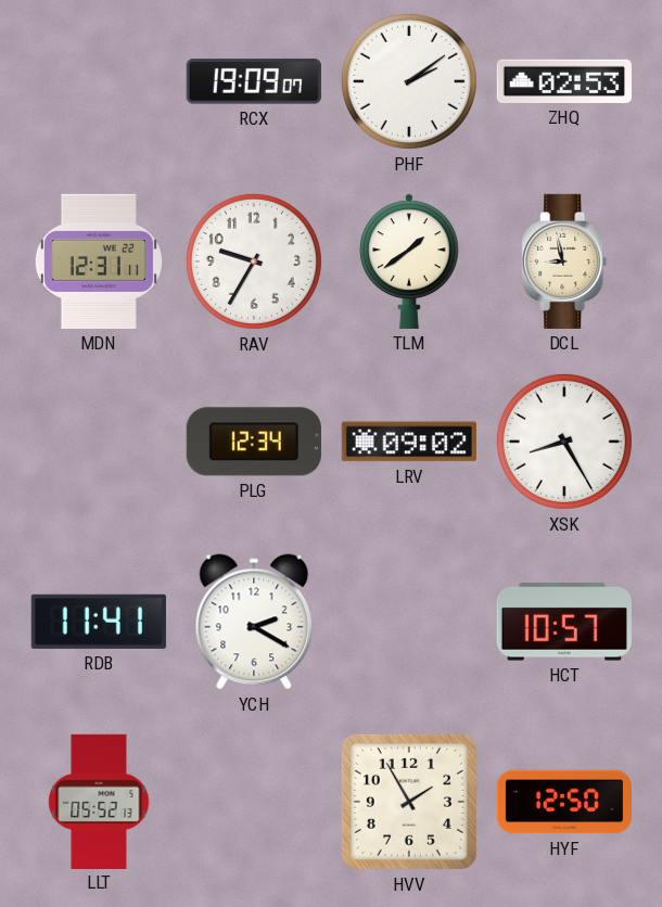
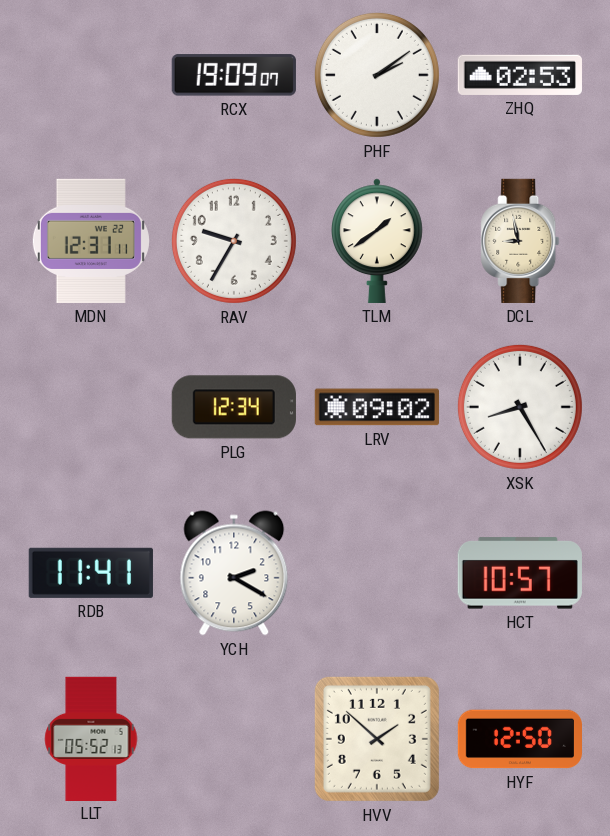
HVV: 1:55 -> 1:52 (377, 739)
